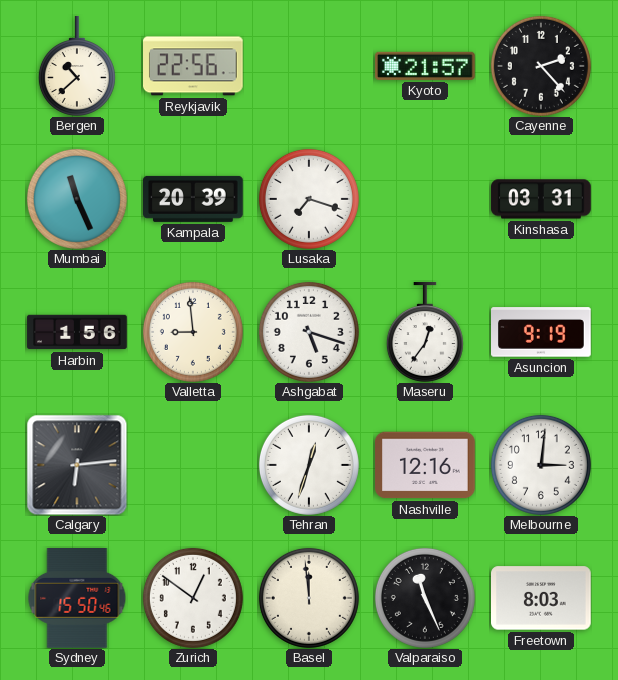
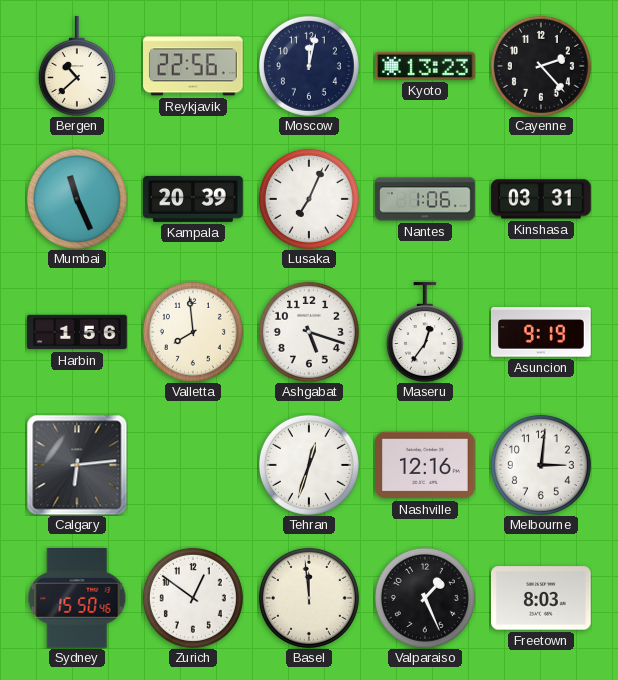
Moscow: none -> 12:02 (309, 66)
Kyoto: 21:57 -> 13:23 (425, 66)
Lusaka: 7:18 -> 7:04 (309, 199)
Nantes: none -> 1:06 (425, 199)
Valletta: 8:59 -> 7:59 (193, 332)
Valparaiso: 11:26 -> 1:26 (425, 598)
